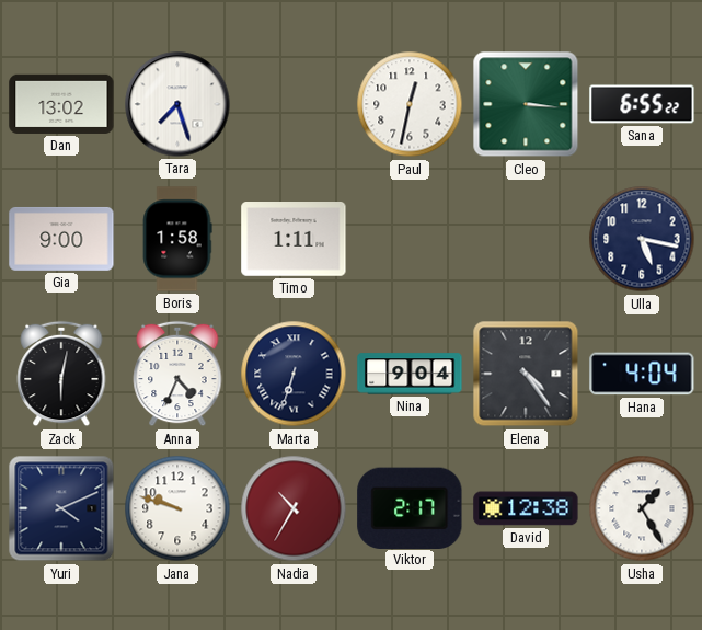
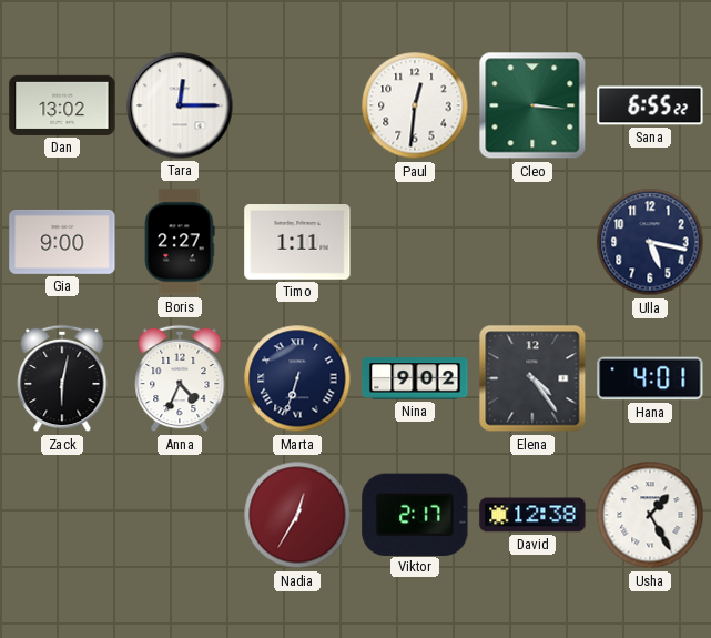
Tara: 7:27 -> 12:15 (180, 105)
Paul: 12:32 -> 12:31 (415, 105)
Boris: 1:58 -> 2:27 (180, 242)
Nina: 9:04 -> 9:02 (415, 378)
Hana: 4:04 -> 4:01 (650, 378)
Yuri: 4:11 -> none (61, 508)
Jana: 9:48 -> none (177, 508)
Nadia: 10:35 -> 12:35 (297, 515)
